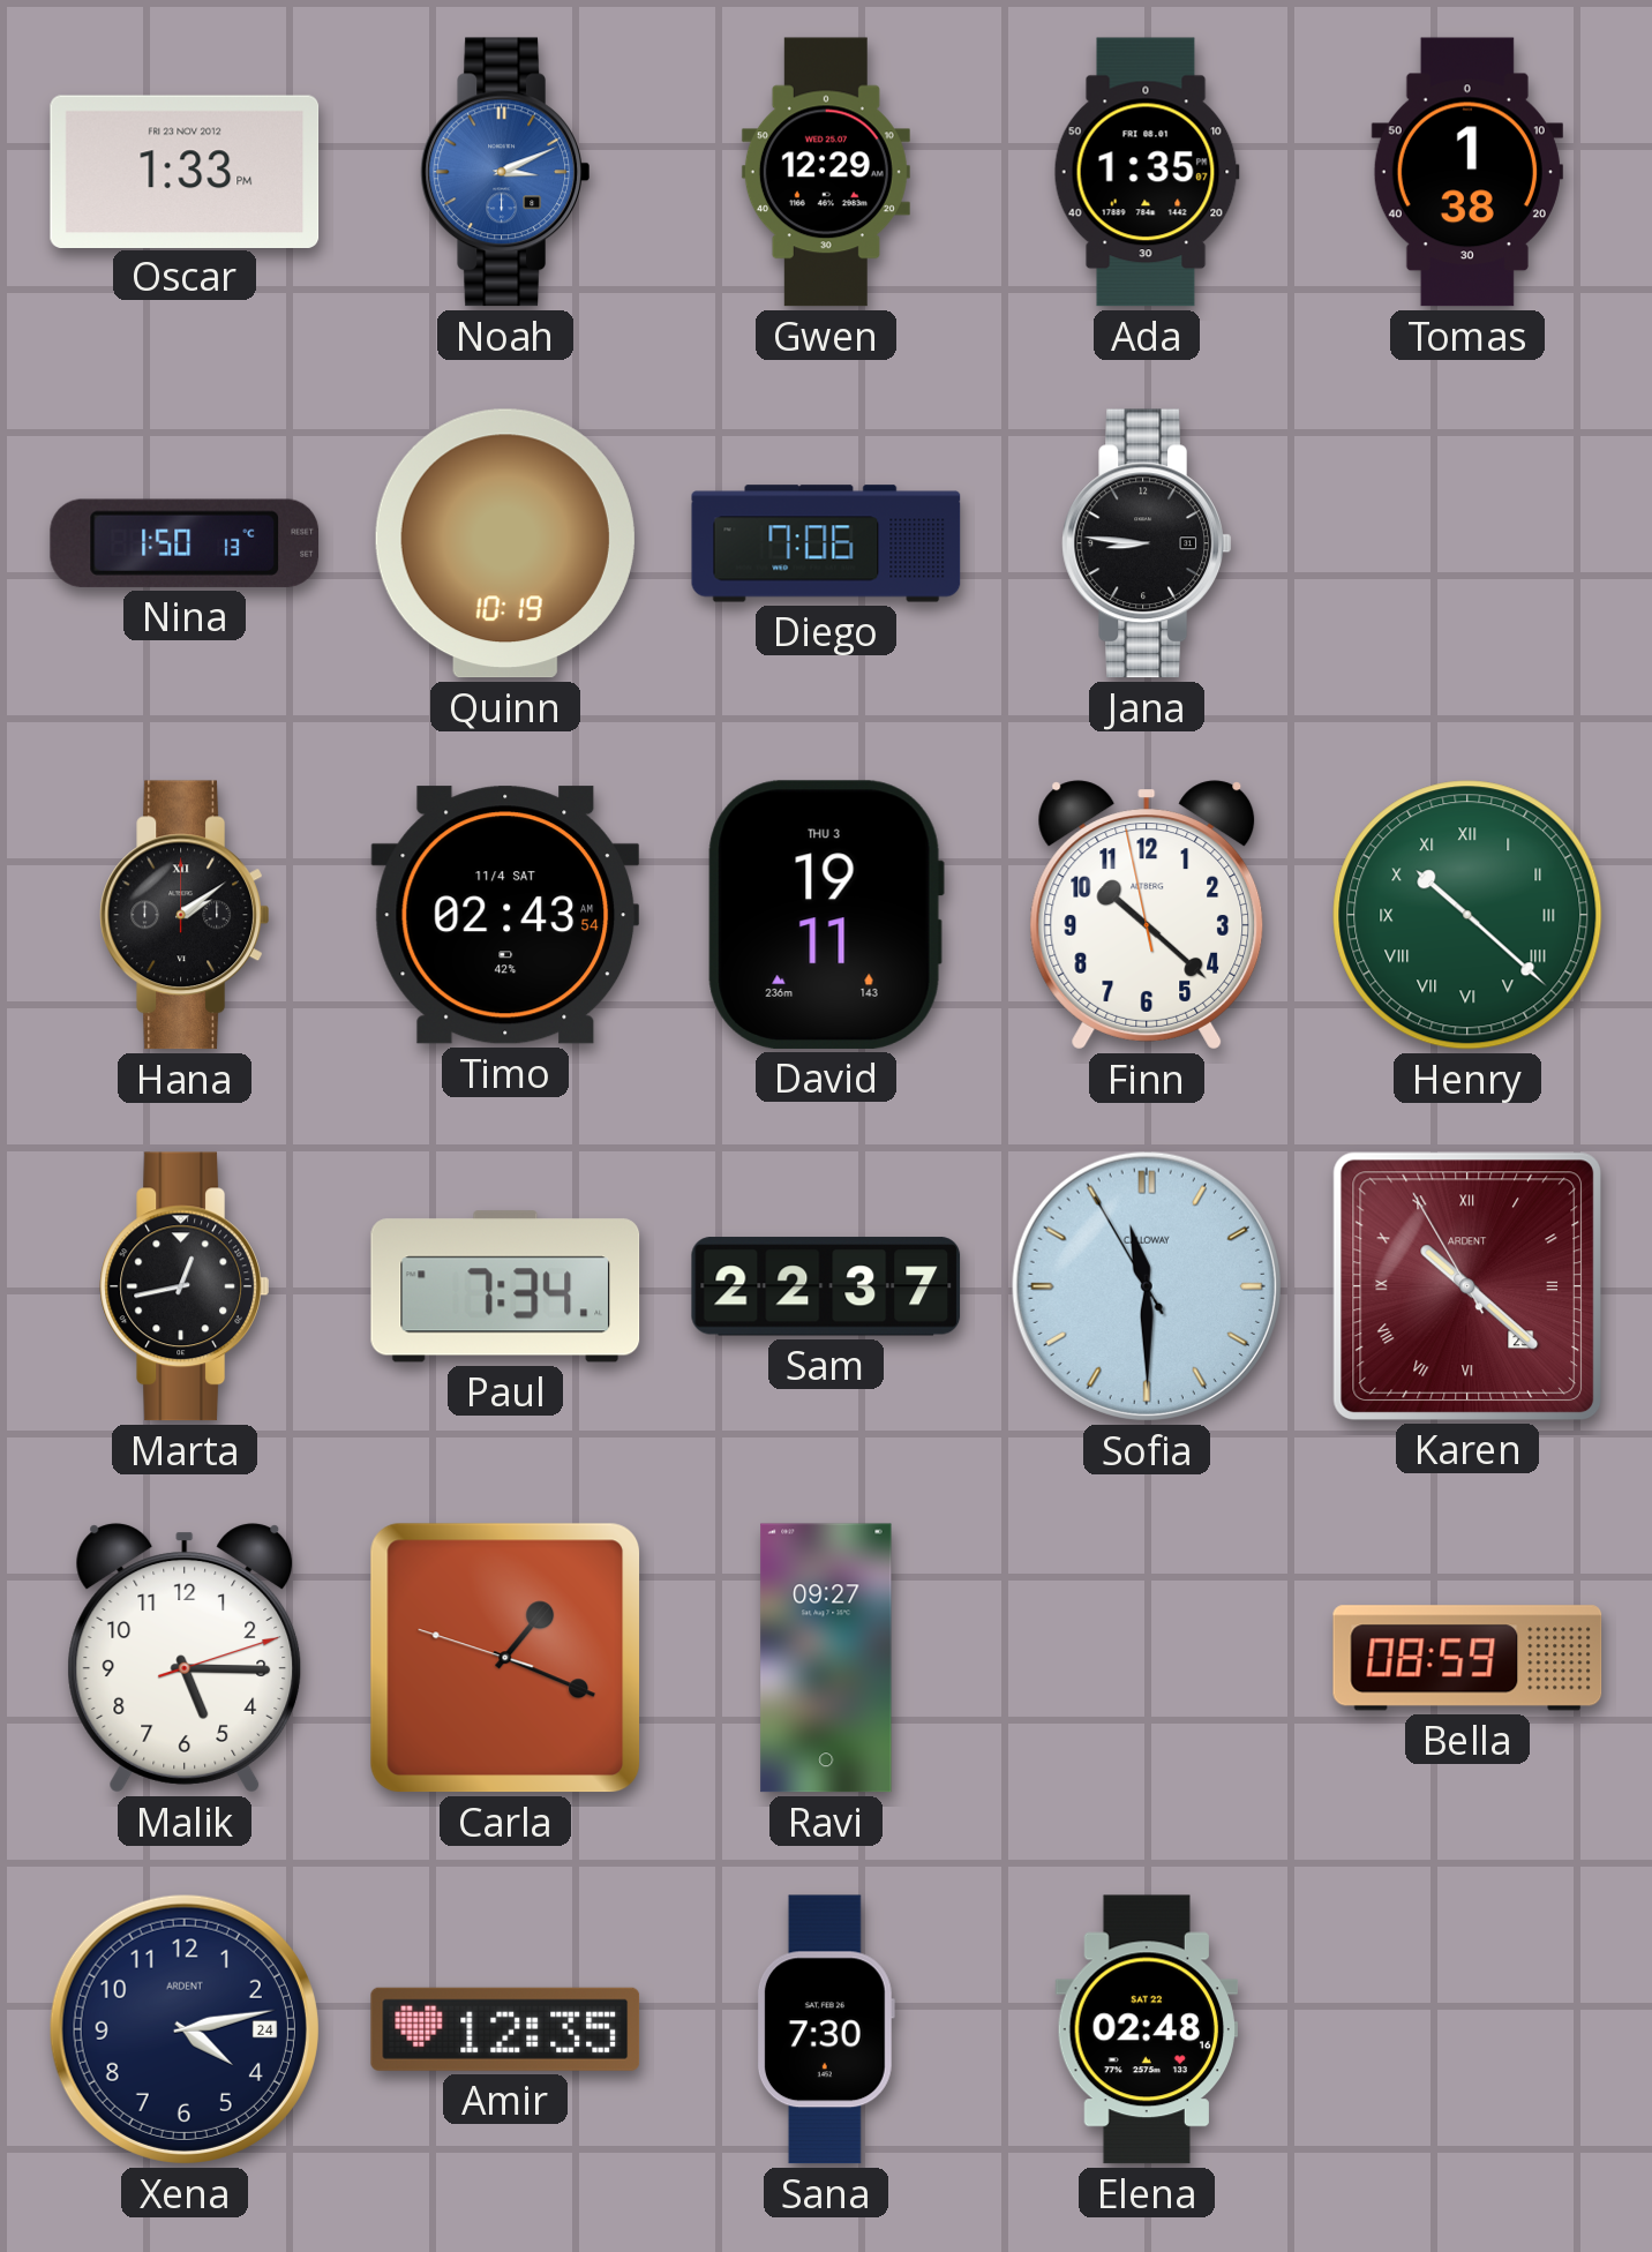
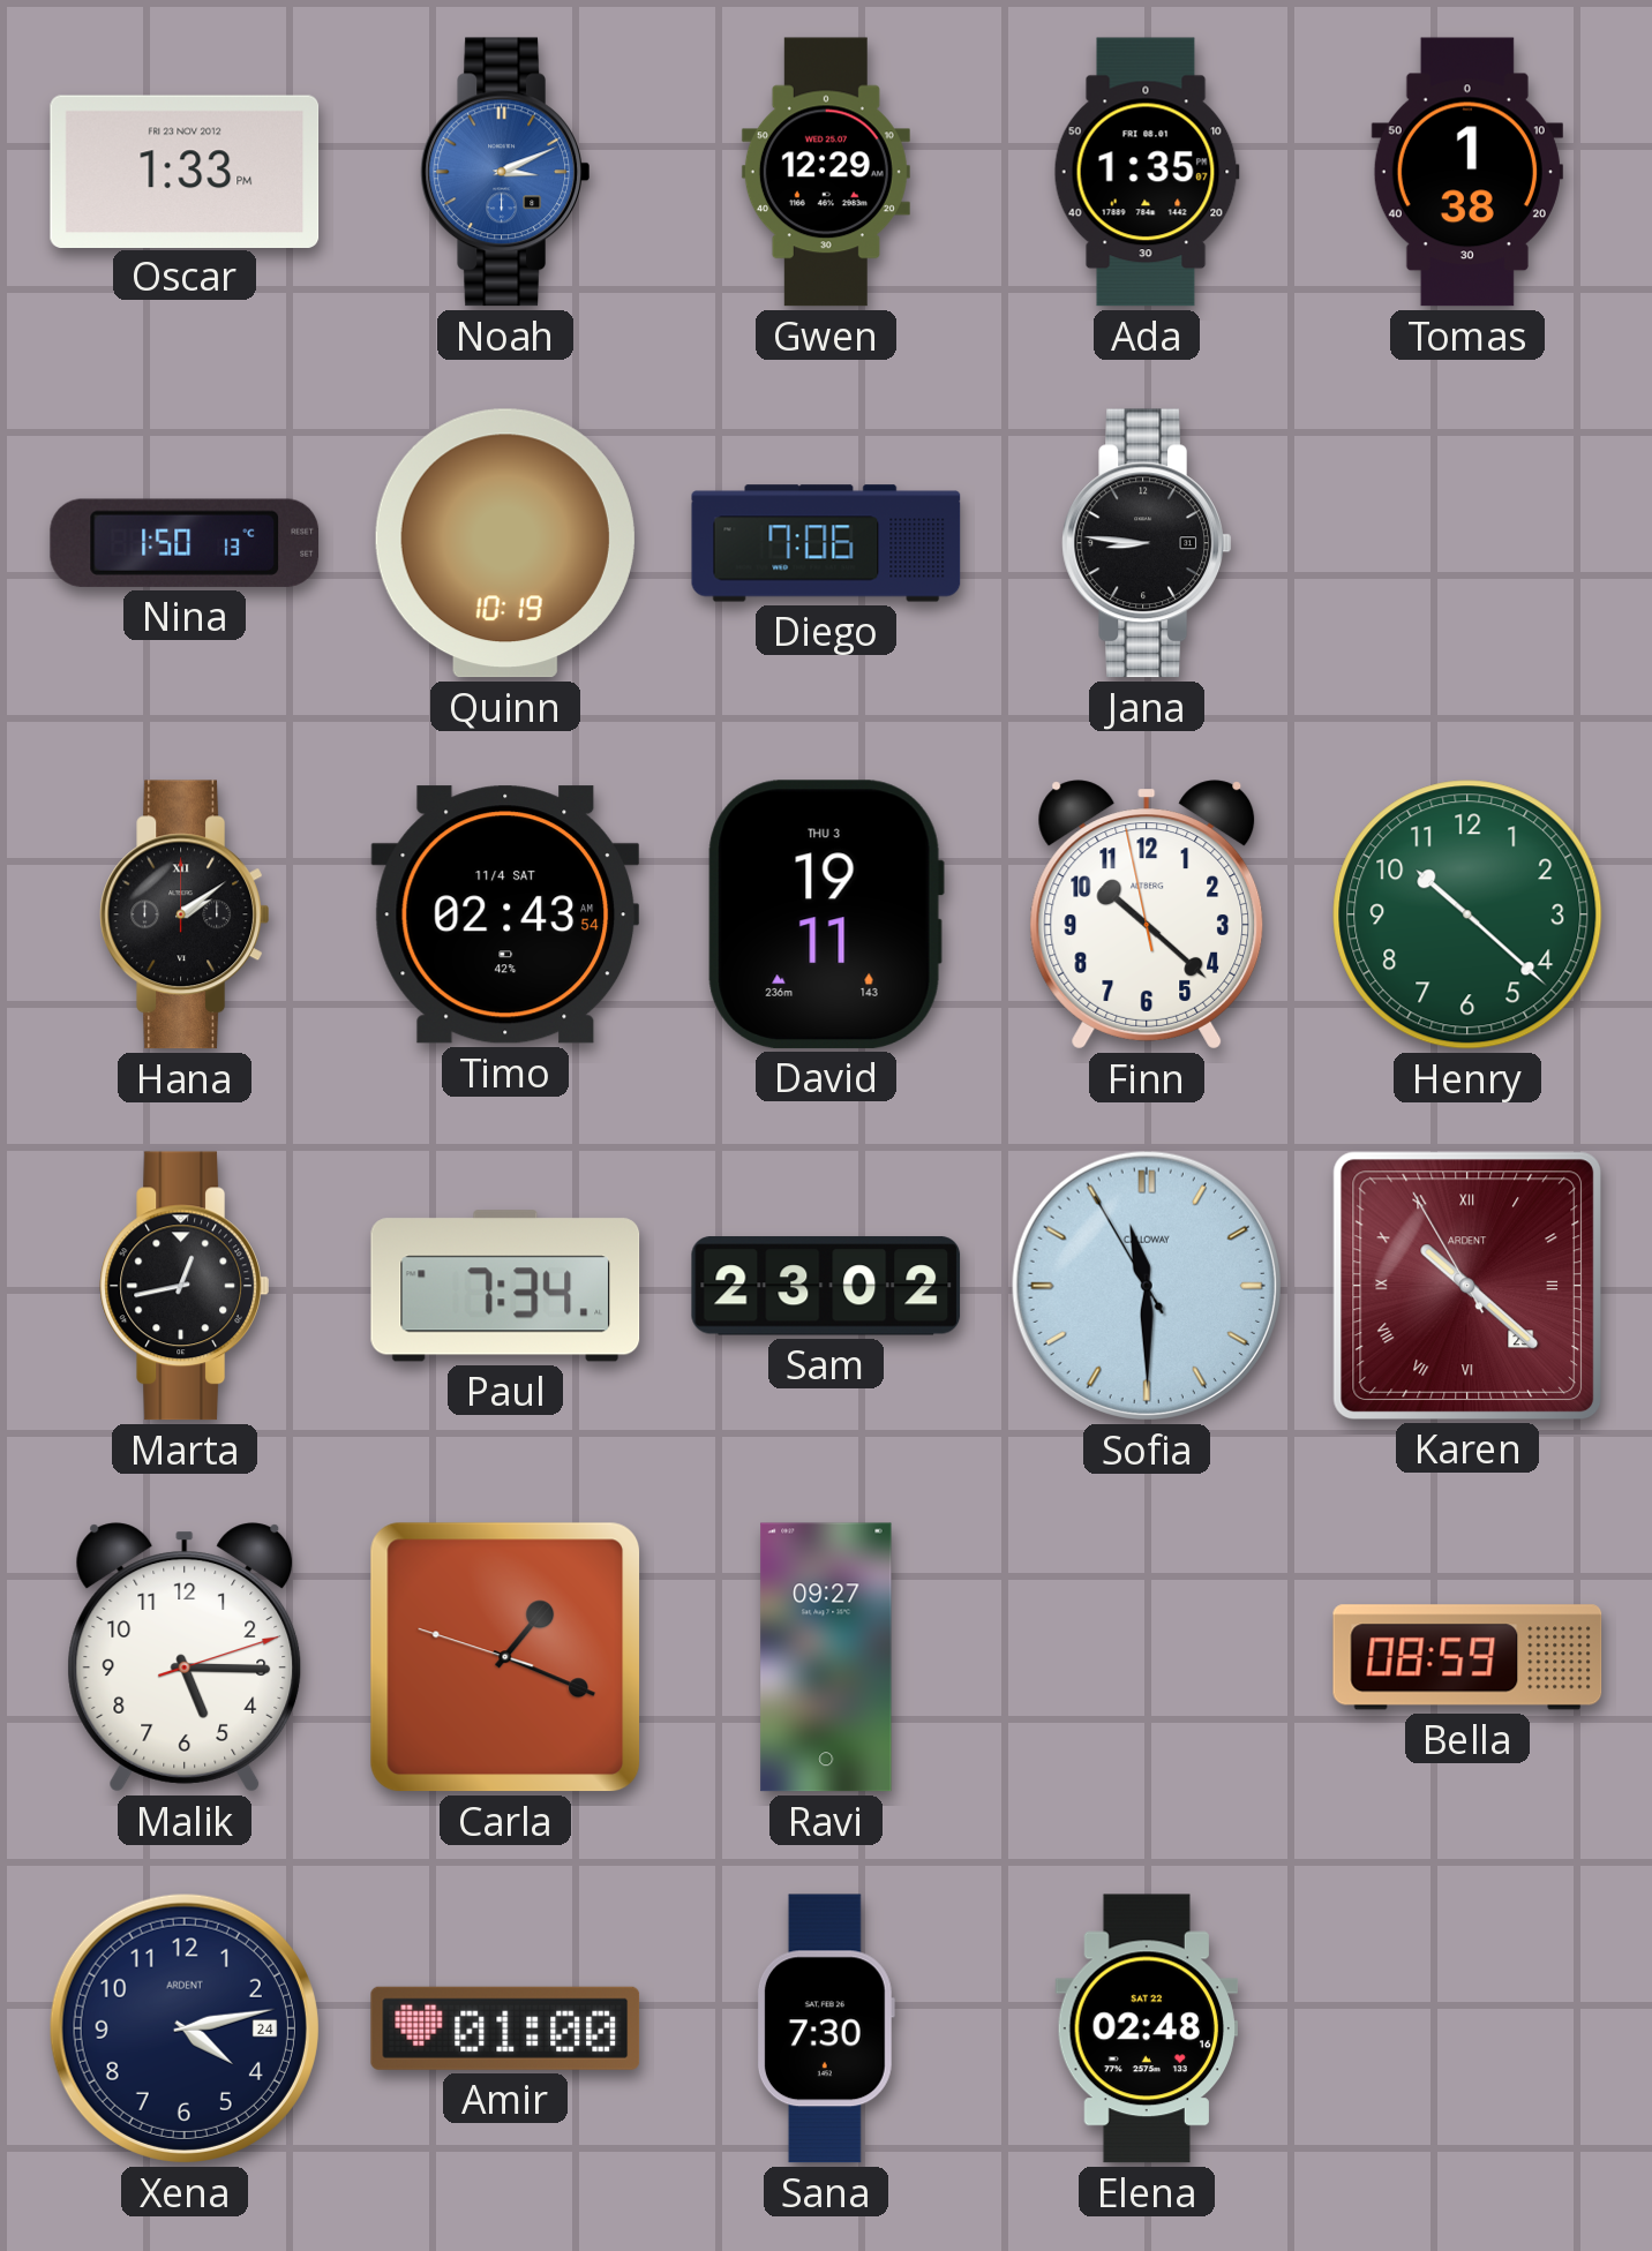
Henry numerals: Roman -> Arabic (1467, 914)
Sam: 22:37 -> 23:02 (826, 1287)
Amir: 12:35 -> 01:00 (505, 2028)
